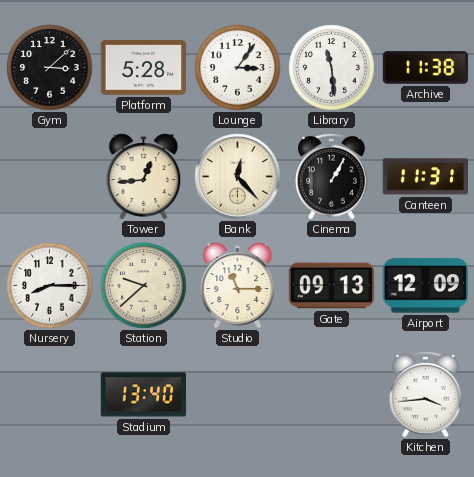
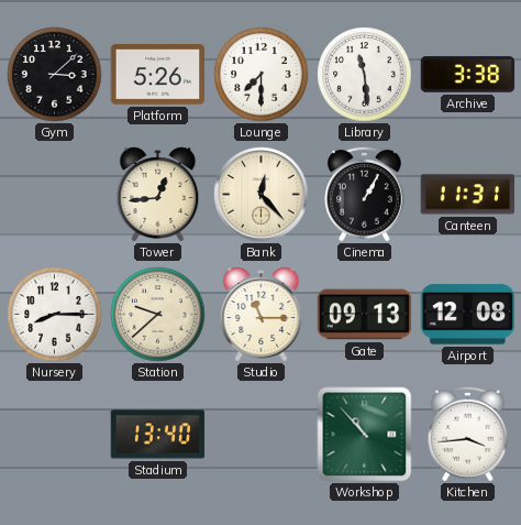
Platform: 5:28 -> 5:26 (158, 75)
Lounge: 3:06 -> 7:30 (262, 75)
Archive: 11:38 -> 3:38 (468, 75)
Airport: 12:09 -> 12:08 (468, 315)
Workshop: none -> 10:53 (365, 435)
